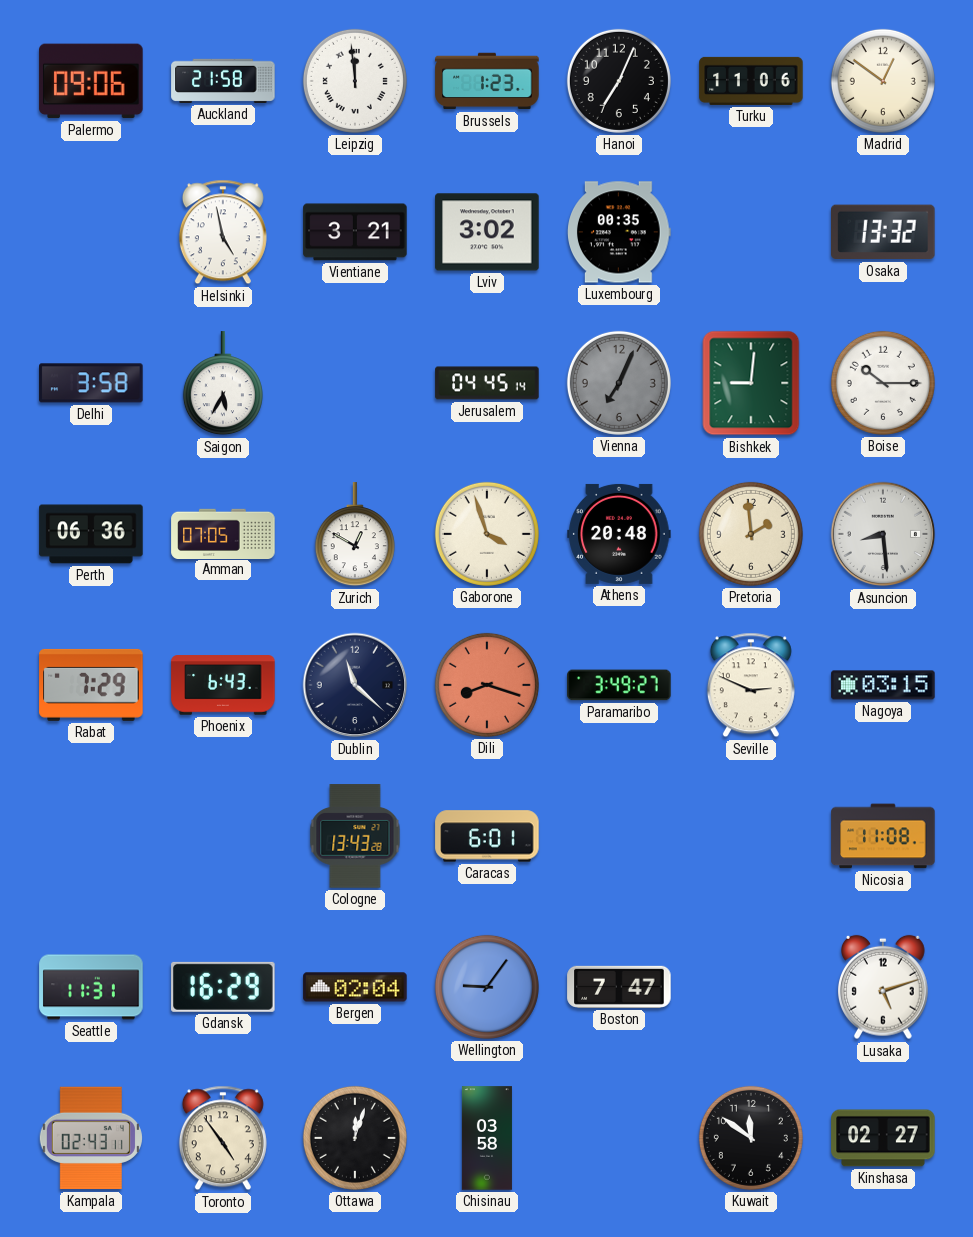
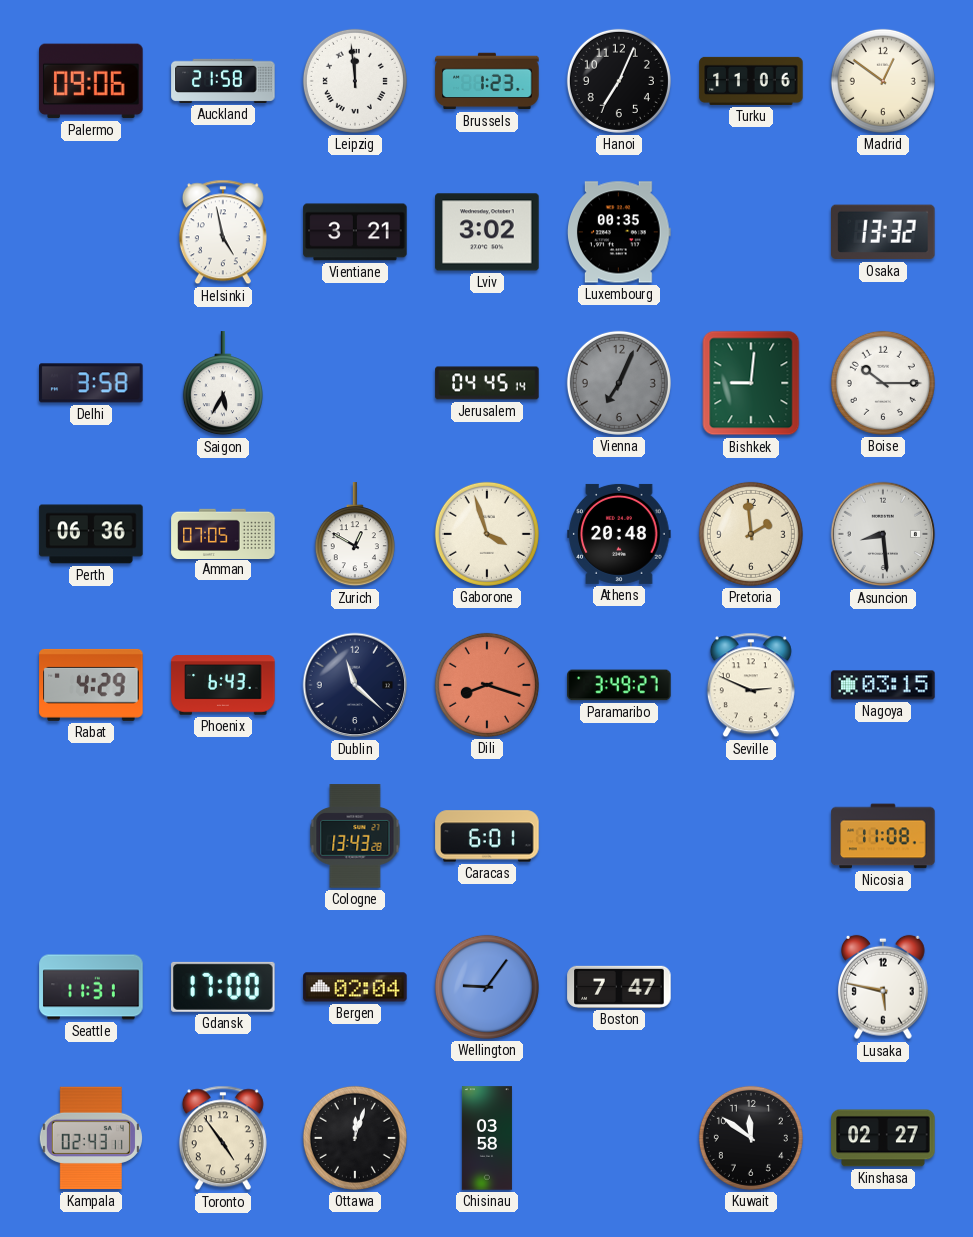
Rabat: 7:29 -> 4:29 (91, 685)
Gdansk: 16:29 -> 17:00 (223, 987)
Lusaka: 5:12 -> 5:47 (883, 987)
